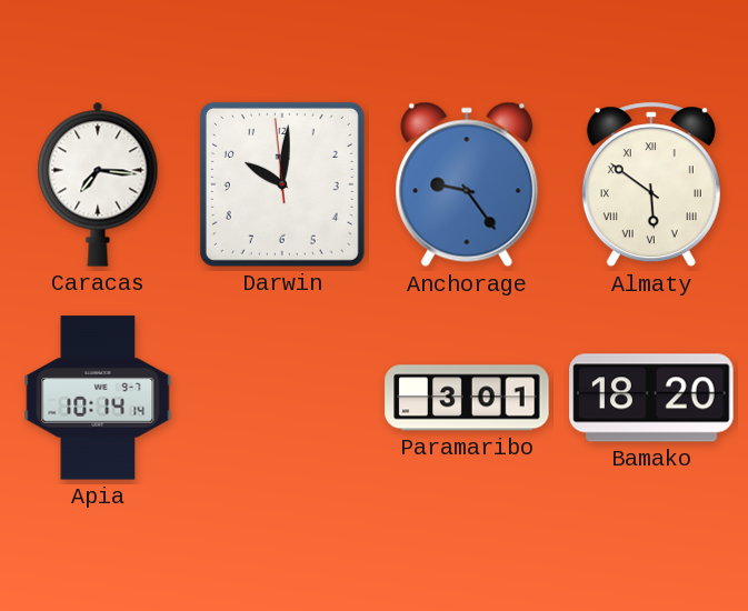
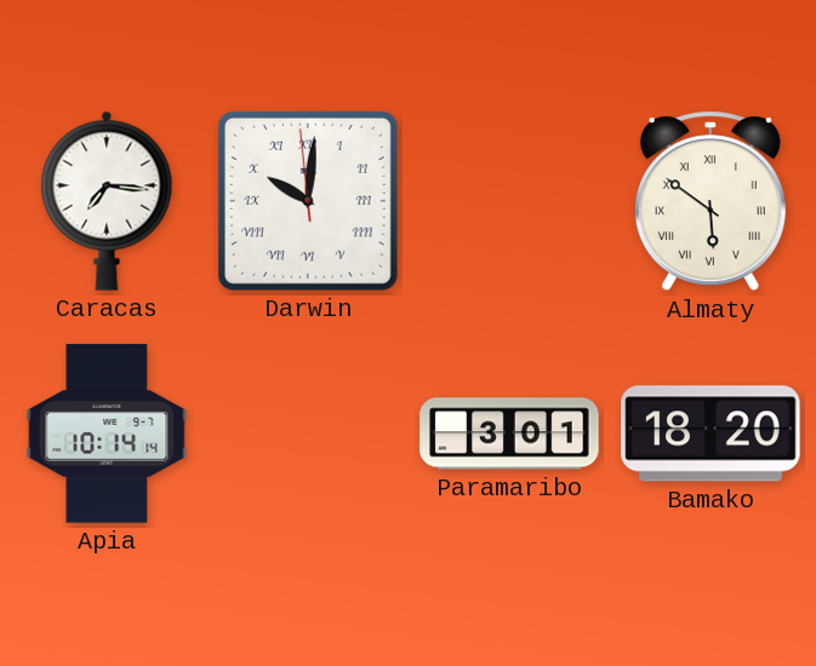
Darwin numerals: Arabic -> Roman (308, 201)
Anchorage: 9:24 -> none (467, 184)
